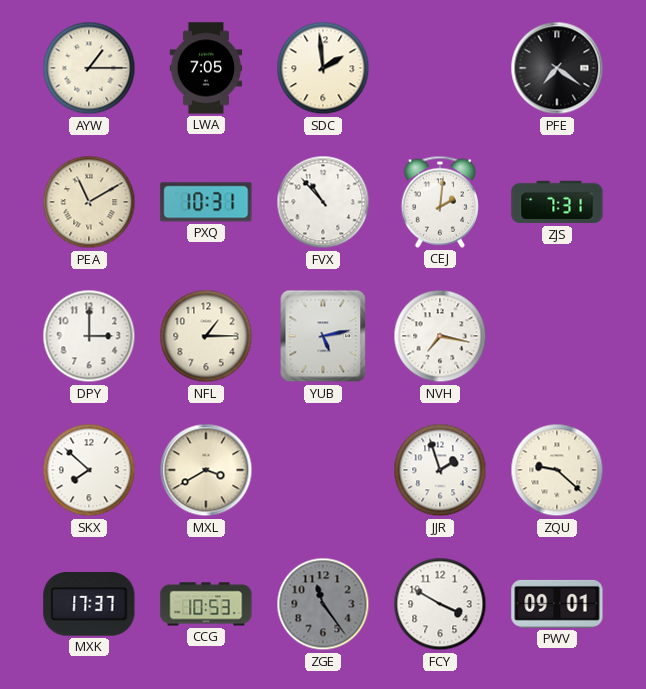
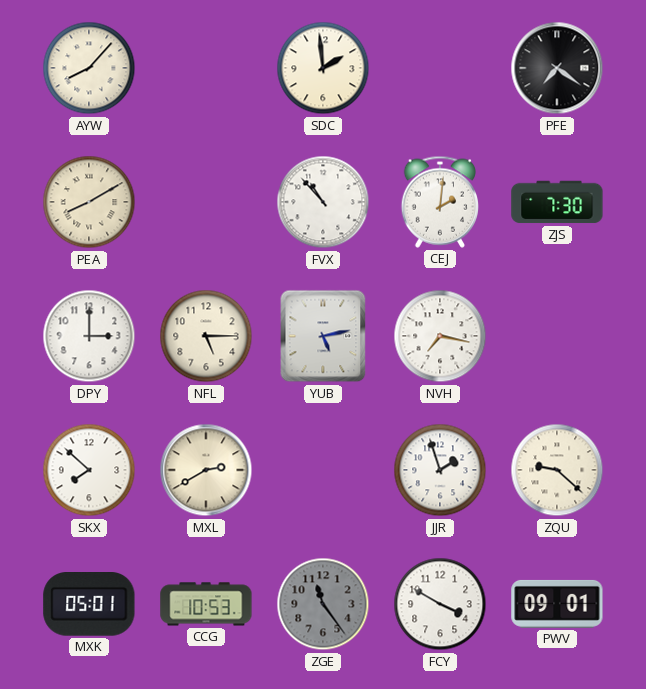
AYW: 1:15 -> 8:07 (89, 68)
LWA: 7:05 -> none (206, 68)
PEA: 11:10 -> 8:10 (89, 202)
PXQ: 10:31 -> none (206, 202)
ZJS: 7:31 -> 7:30 (557, 202)
NFL: 1:15 -> 5:15 (206, 336)
MXL: 3:40 -> 2:40 (206, 470)
MXK: 17:37 -> 05:01 (89, 605)
